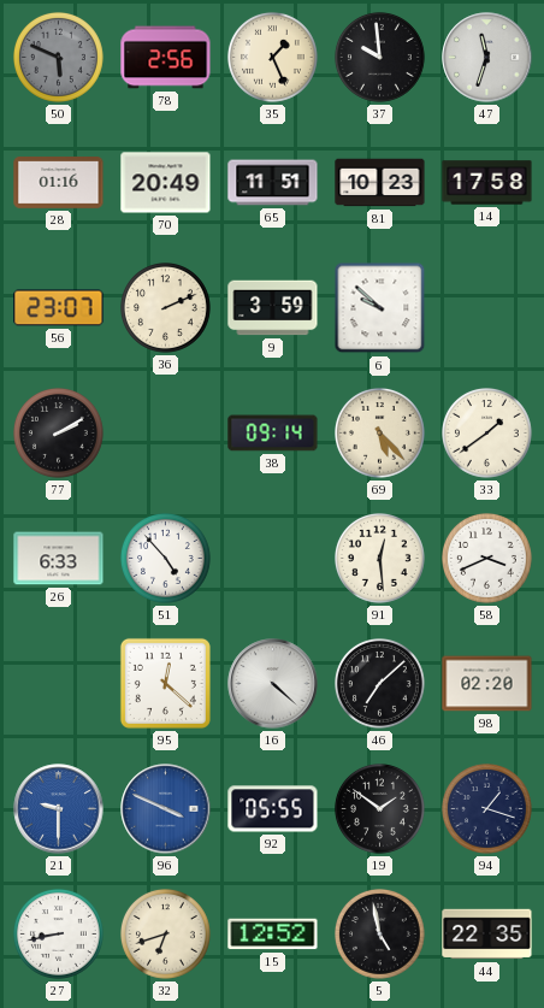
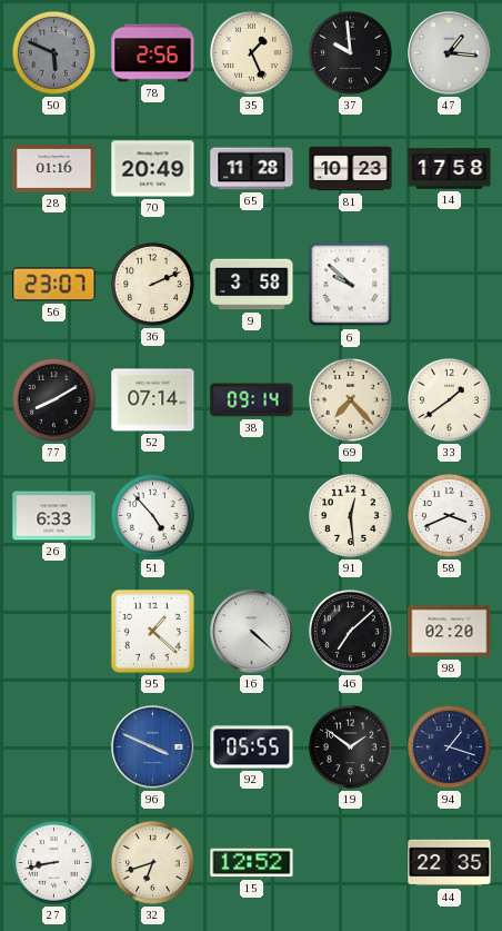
47: 11:33 -> 1:16 (450, 53)
65: 11:51 -> 11:28 (252, 169)
9: 3:59 -> 3:58 (252, 285)
77: 2:10 -> 8:10 (54, 400)
52: none -> 07:14 (153, 400)
69: 5:23 -> 7:23 (351, 400)
95: 12:22 -> 1:22 (152, 631)
21: 9:30 -> none (59, 809)
5: 4:58 -> none (380, 935)
